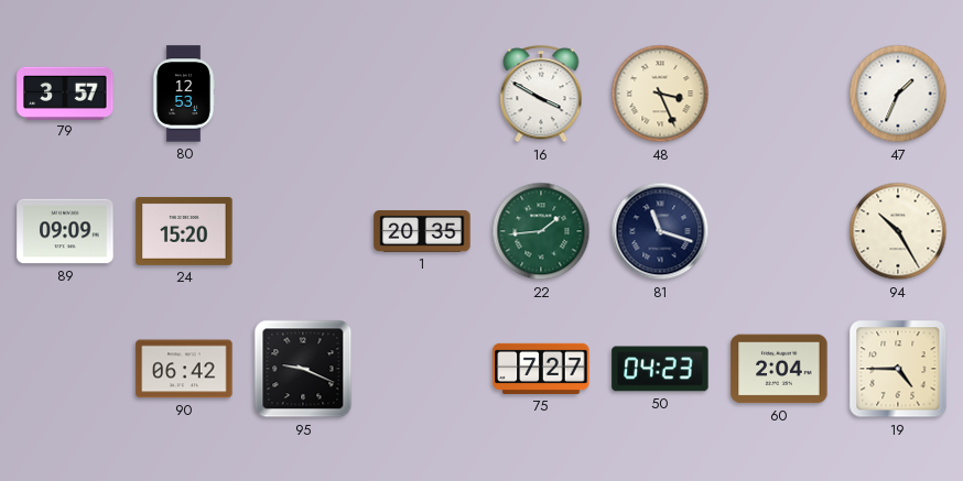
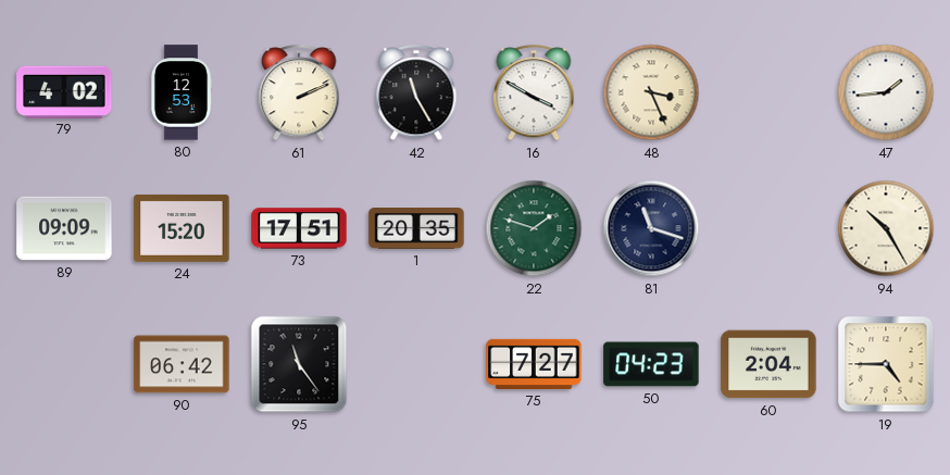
79: 3:57 -> 4:02 (64, 91)
61: none -> 2:11 (299, 93)
42: none -> 11:25 (416, 93)
47: 1:34 -> 1:44 (886, 92)
73: none -> 17:51 (299, 228)
22: 1:44 -> 1:48 (534, 228)
95: 9:19 -> 11:24 (299, 364)
